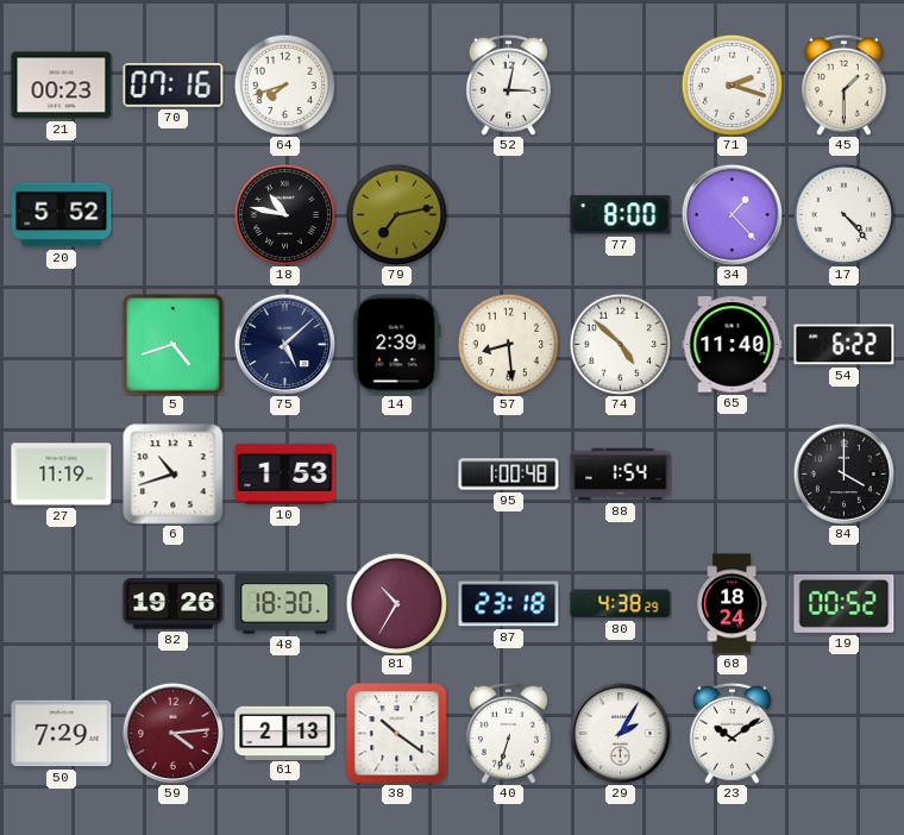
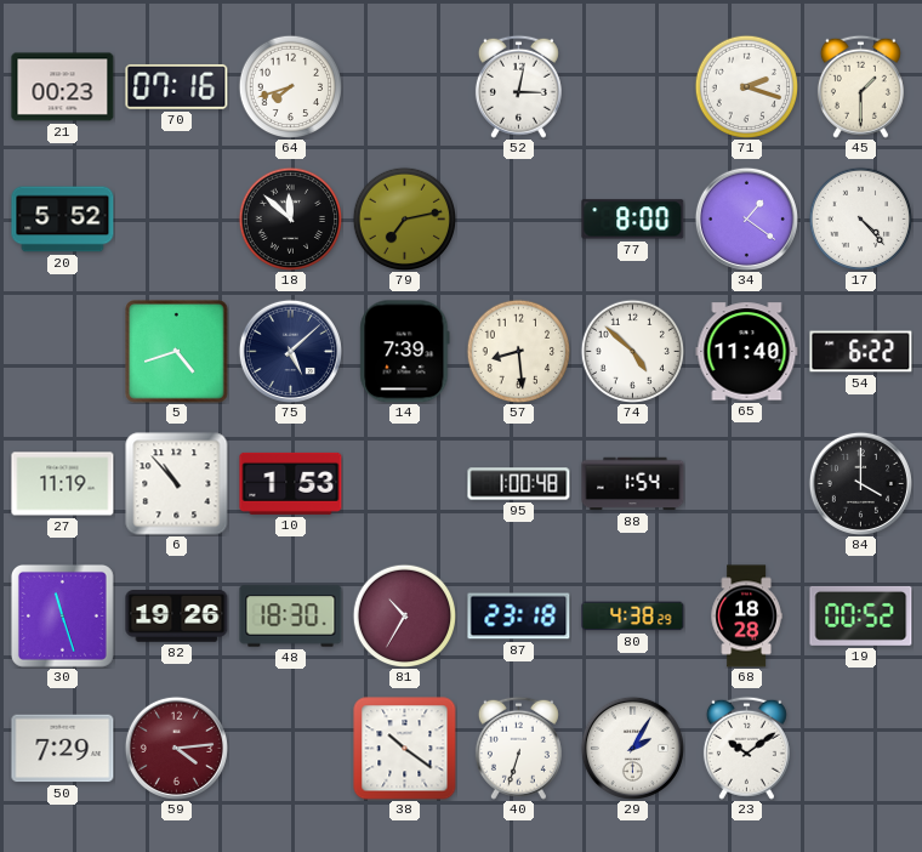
18: 10:47 -> 11:52 (290, 218)
34: 1:23 -> 1:21 (746, 218)
14: 2:39 -> 7:39 (405, 352)
6: 10:42 -> 10:53 (177, 484)
30: none -> 11:27 (62, 615)
68: 18:24 -> 18:28 (746, 617)
61: 2:13 -> none (285, 733)
